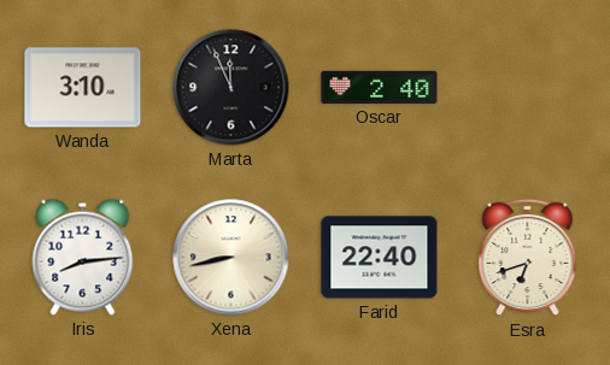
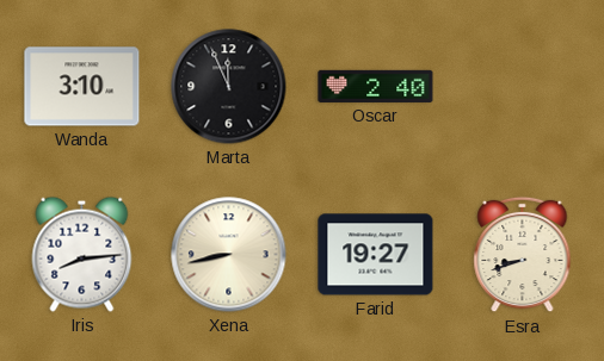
Farid: 22:40 -> 19:27 (376, 255)
Esra: 6:42 -> 8:42 (523, 255)
